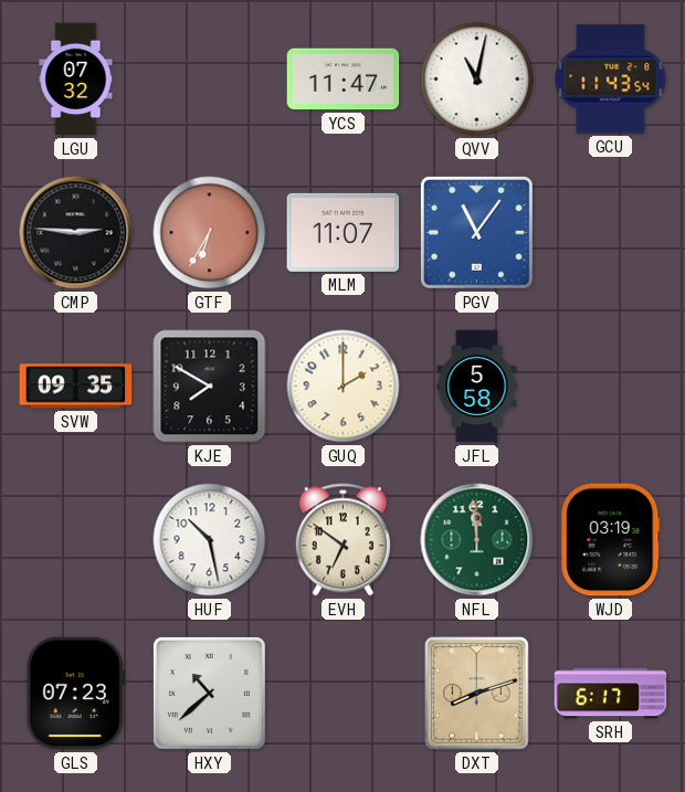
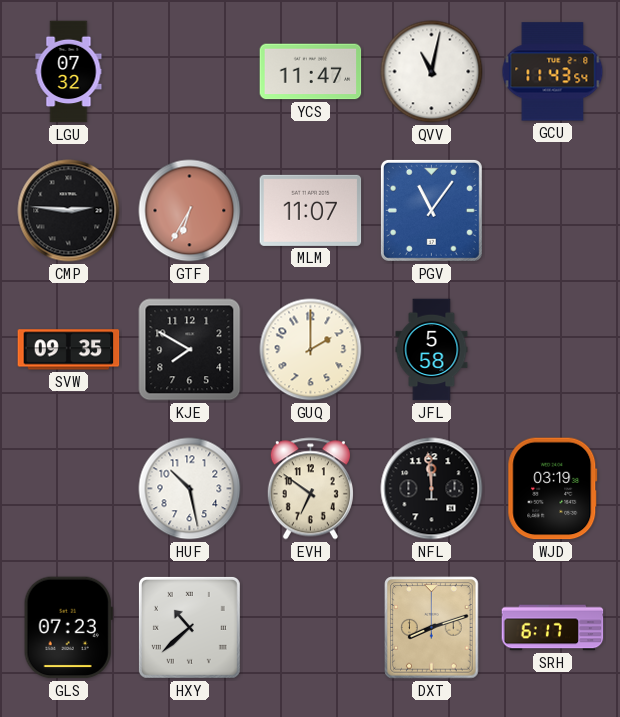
NFL dial: green -> black (432, 489)
